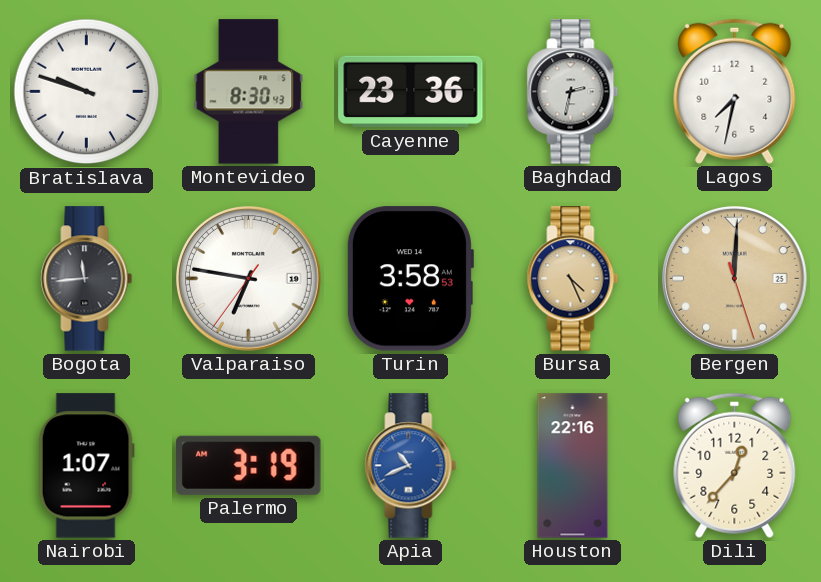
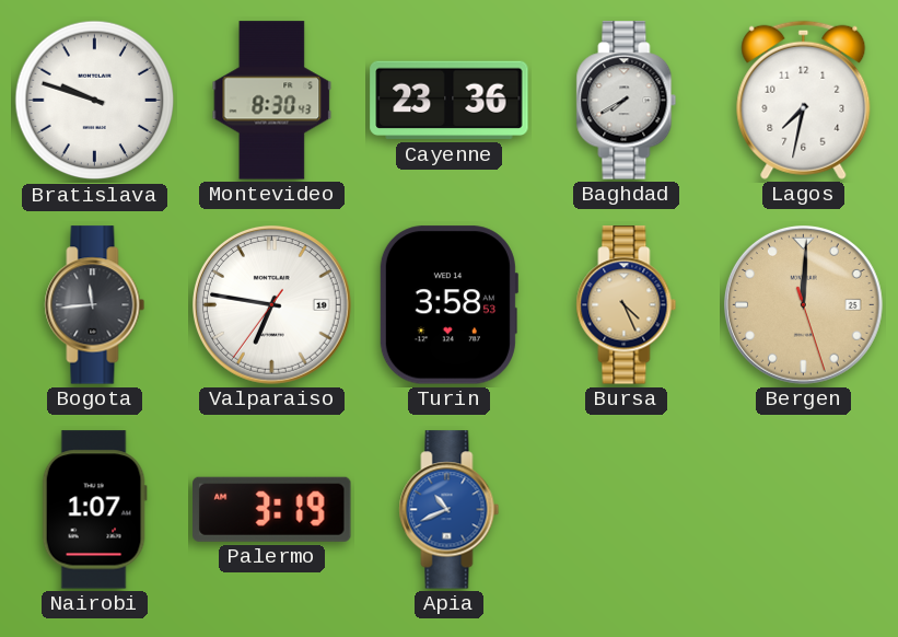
Baghdad: 2:32 -> 7:40 (627, 101)
Houston: 22:16 -> none (573, 466)
Dili: 12:37 -> none (735, 465)
